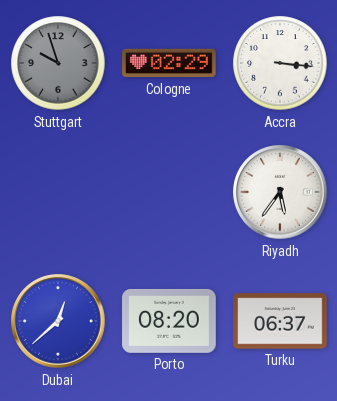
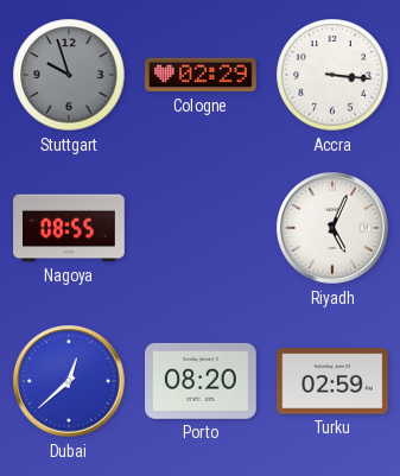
Nagoya: none -> 08:55 (69, 228)
Riyadh: 5:36 -> 5:04 (332, 228)
Turku: 06:37 -> 02:59 (332, 381)
